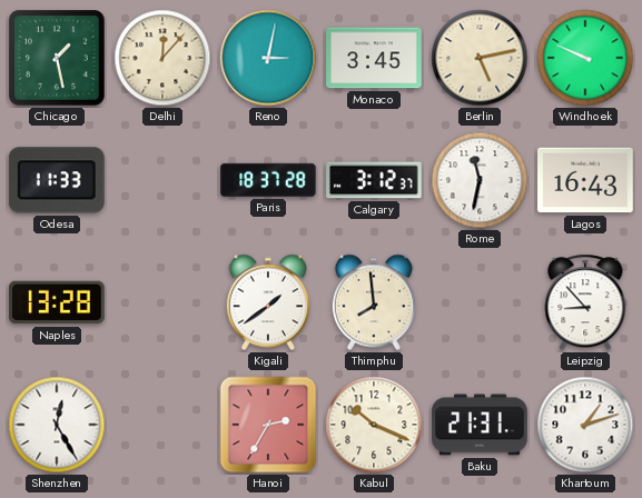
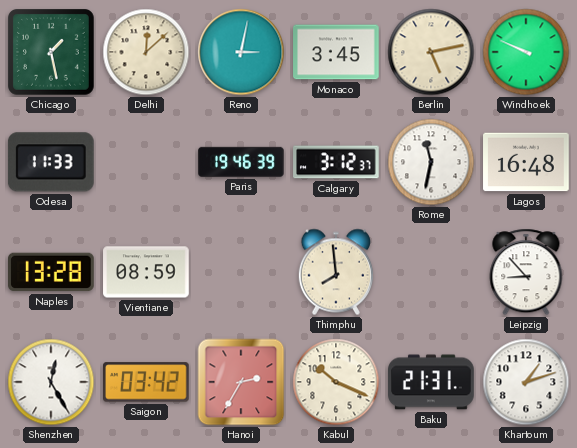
Delhi: 12:07 -> 12:08 (146, 52)
Paris: 18:37 -> 19:46 (241, 162)
Lagos: 16:43 -> 16:48 (526, 162)
Vientiane: none -> 08:59 (146, 272)
Kigali: 1:39 -> none (268, 302)
Saigon: none -> 03:42 (147, 382)
